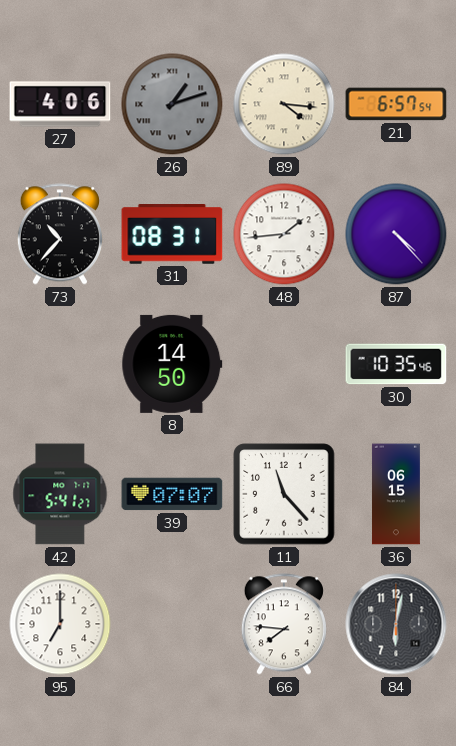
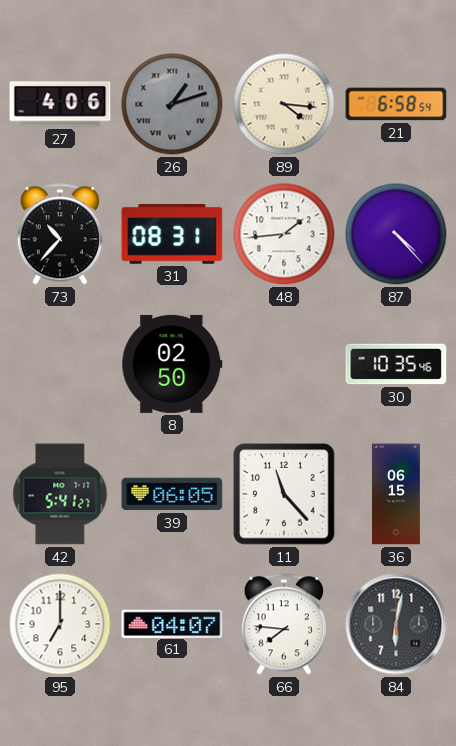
21: 6:57 -> 6:58 (396, 104)
8: 14:50 -> 02:50 (172, 364)
39: 07:07 -> 06:05 (172, 494)
61: none -> 04:07 (172, 623)
